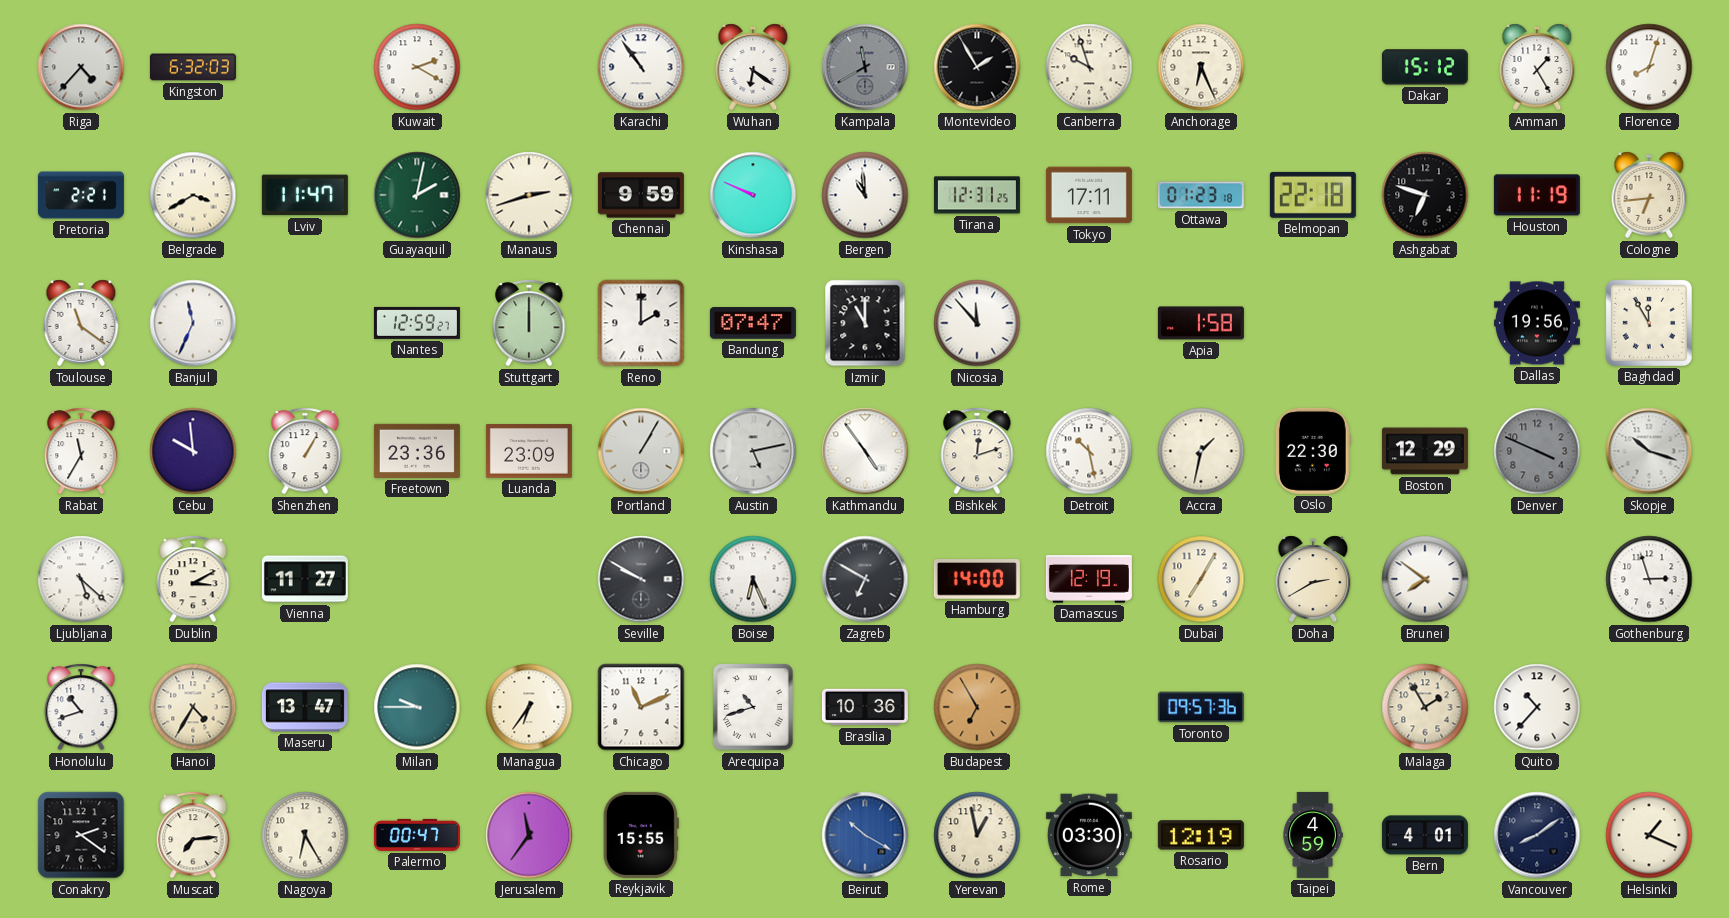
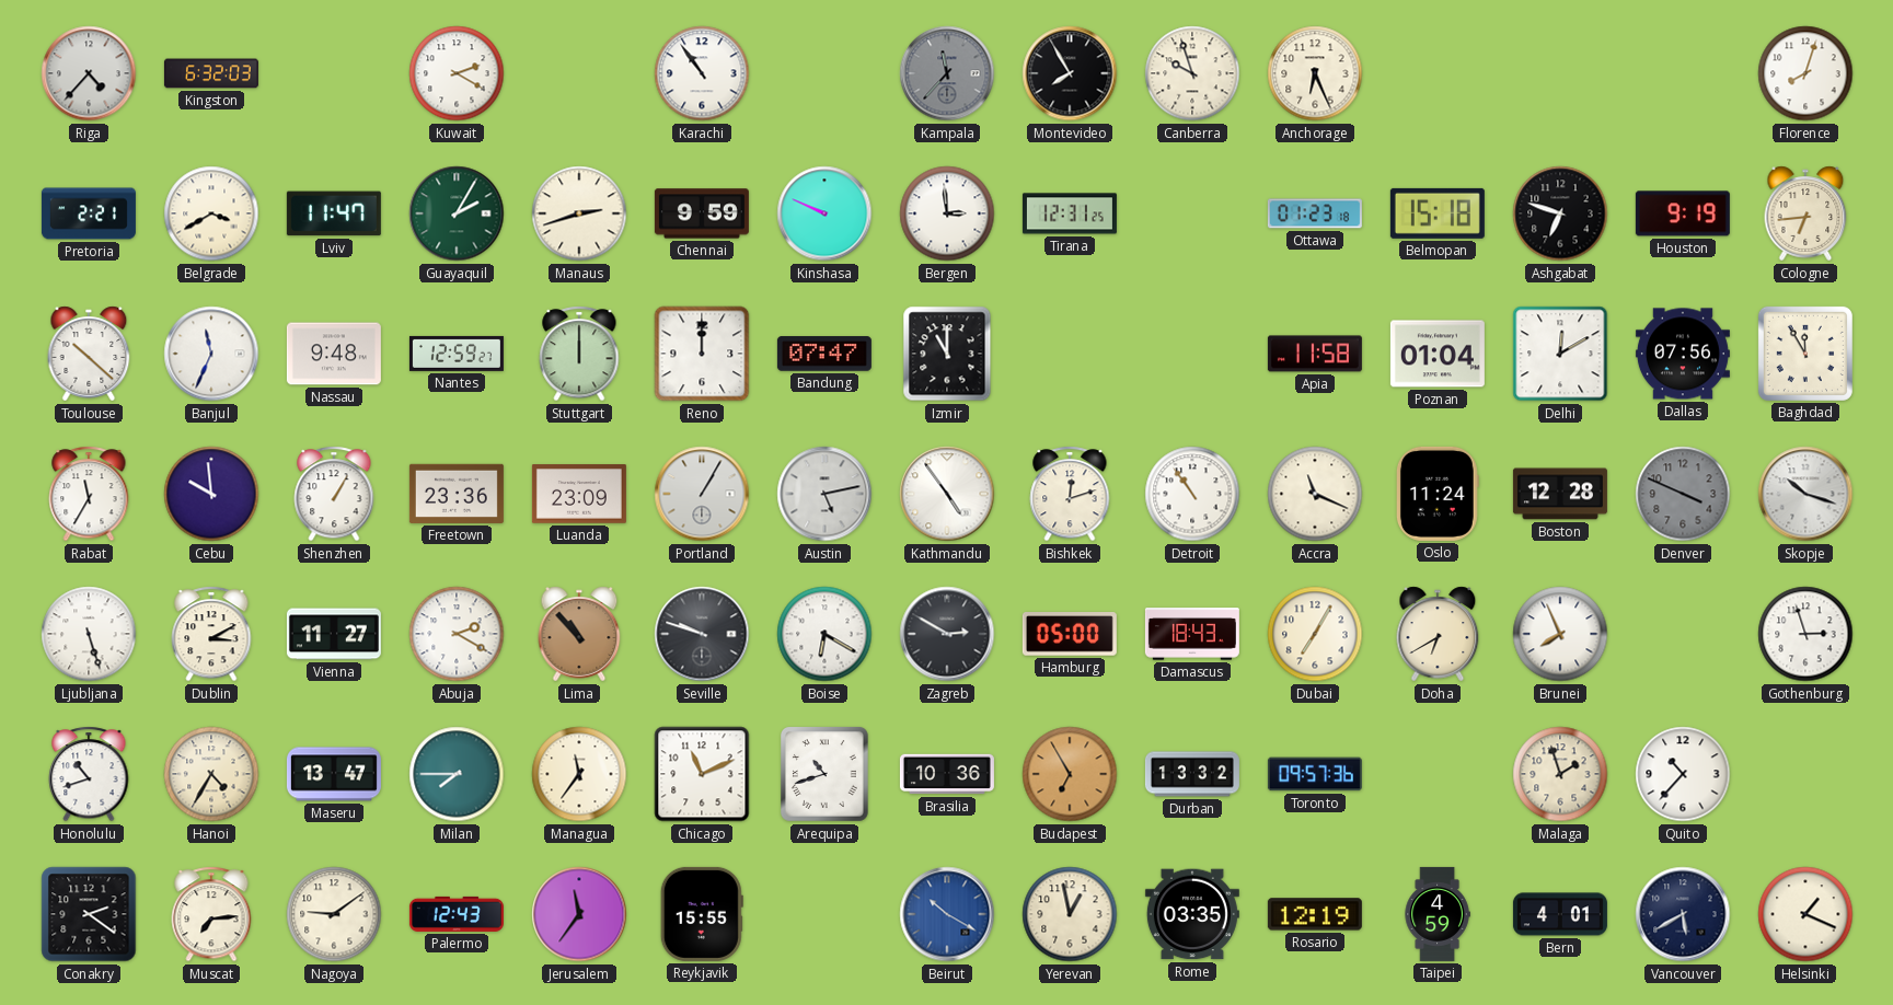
Wuhan: 6:21 -> none (753, 67)
Kampala: 11:40 -> 11:37 (947, 73)
Montevideo: 1:55 -> 7:55 (1070, 73)
Dakar: 15:12 -> none (1425, 67)
Amman: 1:25 -> none (1537, 67)
Guayaquil: 2:02 -> 2:05 (457, 213)
Bergen: 10:59 -> 2:59 (947, 213)
Tokyo: 17:11 -> none (1089, 195)
Belmopan: 22:18 -> 15:18 (1438, 213)
Houston: 11:19 -> 9:19 (1683, 213)
Toulouse: 11:21 -> 10:22 (89, 354)
Nassau: none -> 9:48 (334, 354)
Reno: 2:00 -> 12:00 (702, 354)
Nicosia: 11:53 -> none (977, 323)
Apia: 1:58 -> 11:58 (1315, 354)
Poznan: none -> 01:04 (1438, 354)
Delhi: none -> 12:10 (1560, 354)
Dallas: 19:56 -> 07:56 (1683, 354)
Detroit: 10:28 -> 10:54 (1192, 494)
Accra: 1:32 -> 11:19 (1315, 494)
Oslo: 22:30 -> 11:24 (1438, 494)
Boston: 12:29 -> 12:28 (1560, 494)
Ljubljana: 5:22 -> 5:27 (89, 634)
Abuja: none -> 2:20 (457, 634)
Lima: none -> 10:53 (579, 634)
Seville: 9:50 -> 9:48 (702, 634)
Boise: 6:26 -> 6:20 (824, 634)
Zagreb: 6:50 -> 2:50 (947, 634)
Hamburg: 14:00 -> 05:00 (1070, 635)
Damascus: 12:19 -> 18:43 (1192, 634)
Doha: 2:40 -> 6:40 (1438, 634)
Brunei: 7:51 -> 7:56 (1560, 634)
Milan: 9:45 -> 7:45 (457, 774)
Managua: 6:36 -> 11:36 (579, 774)
Durban: none -> 13:32 (1192, 774)
Malaga: 1:55 -> 1:57 (1560, 774)
Nagoya: 6:25 -> 9:09 (334, 914)
Palermo: 00:47 -> 12:43 (457, 914)
Rome: 03:30 -> 03:35 (1192, 914)
Vancouver: 8:09 -> 5:40 (1683, 914)
